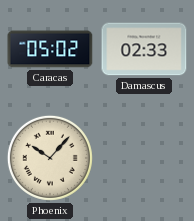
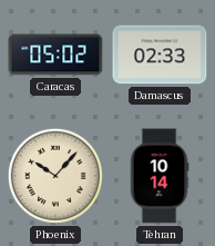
Tehran: none -> 10:14 (160, 176)
